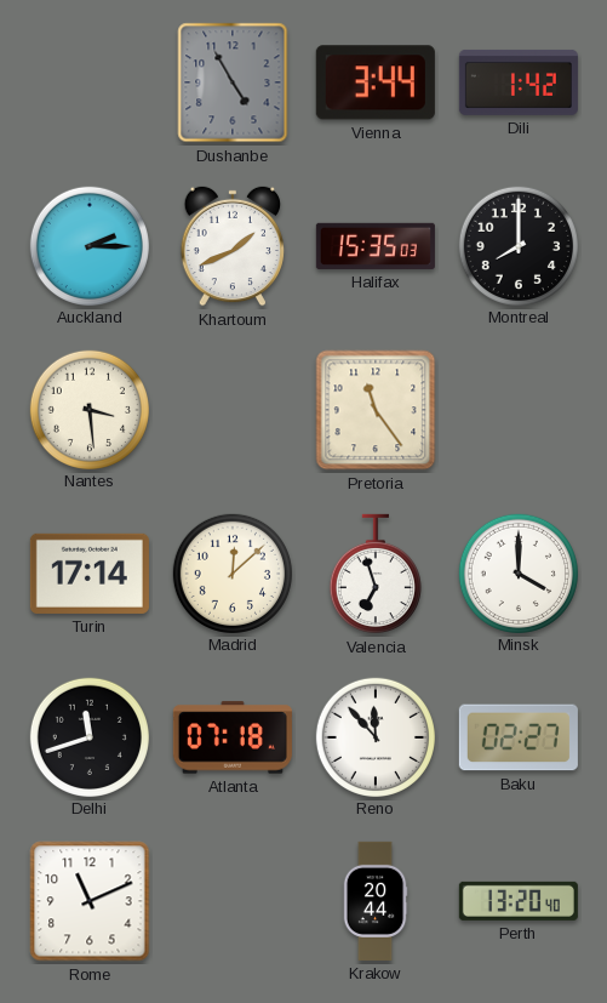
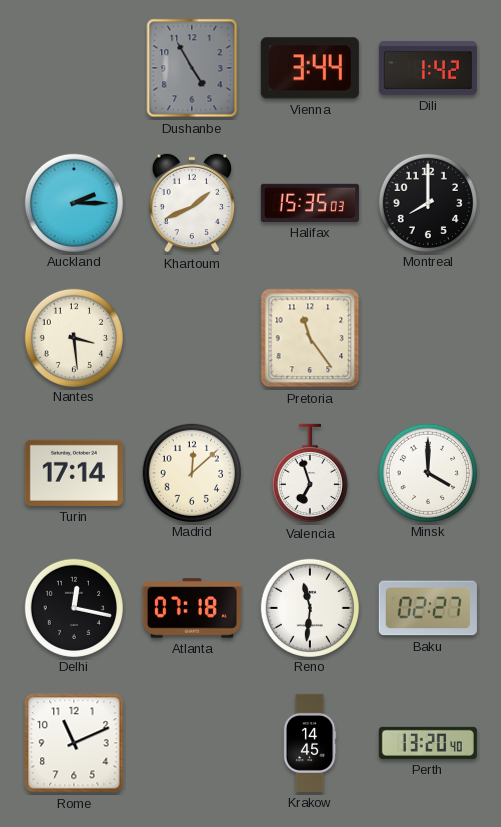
Delhi: 11:42 -> 12:17 (73, 607)
Reno: 11:53 -> 11:31 (309, 607)
Krakow: 20:44 -> 14:45 (310, 743)
